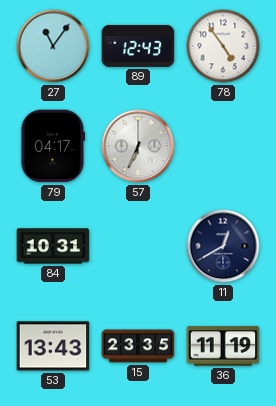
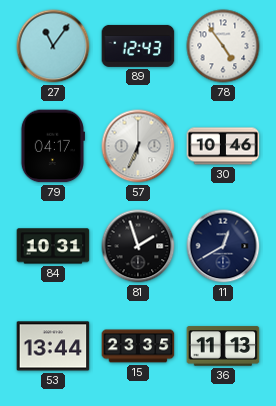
30: none -> 10:46 (223, 146)
81: none -> 1:57 (138, 246)
53: 13:43 -> 13:44 (53, 346)
36: 11:19 -> 11:13 (223, 346)
